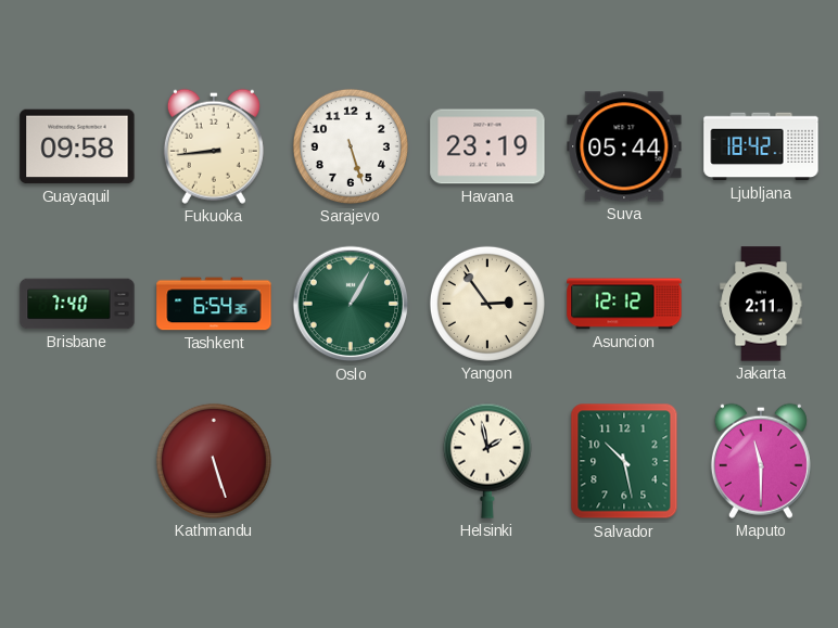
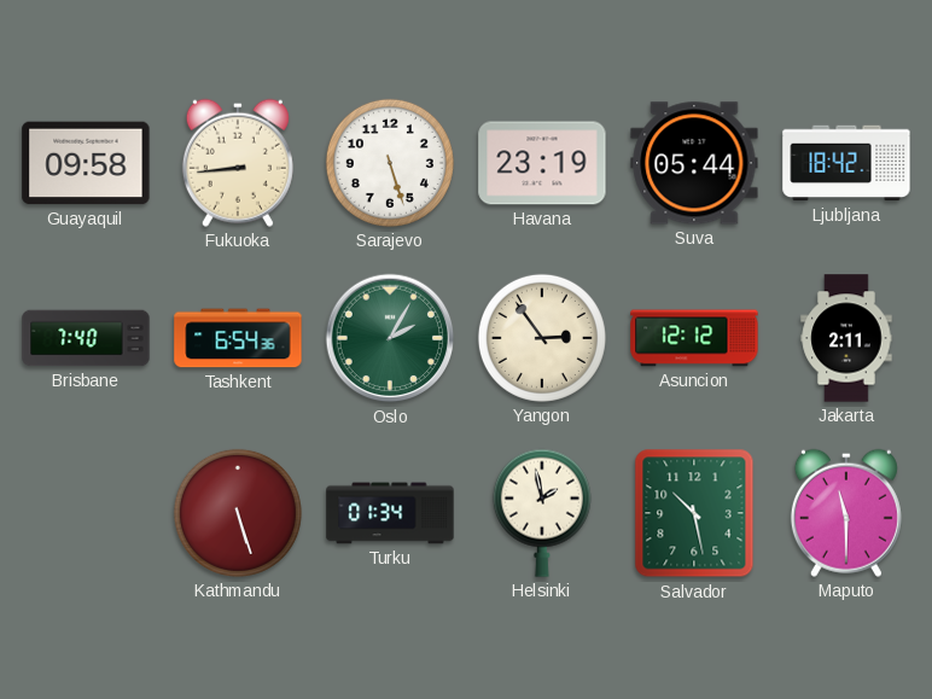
Oslo: 1:05 -> 2:05 (390, 338)
Turku: none -> 01:34 (390, 513)
